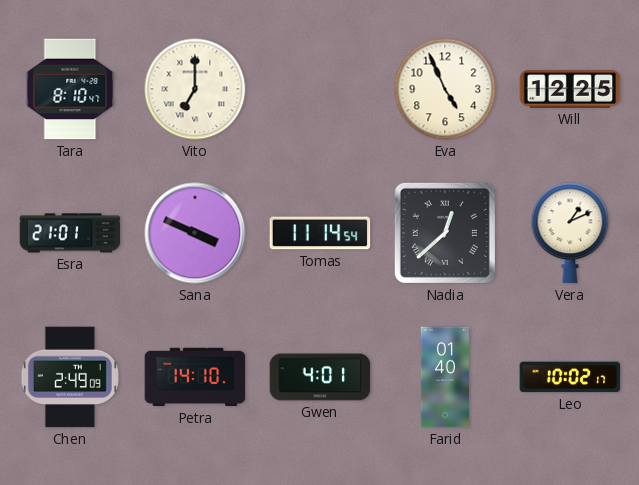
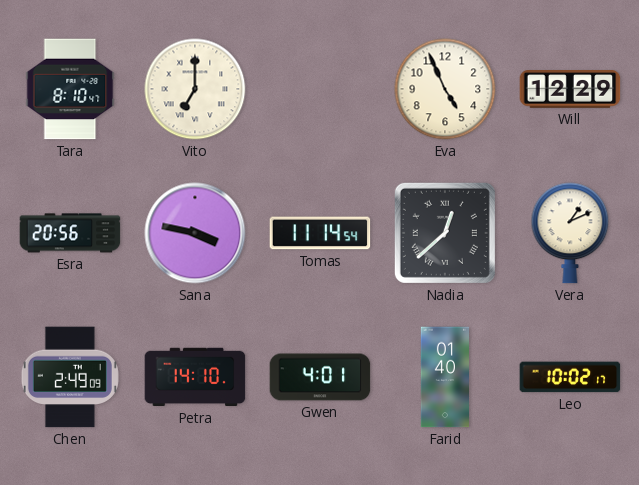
Will: 12:25 -> 12:29 (570, 89)
Esra: 21:01 -> 20:56 (70, 233)
Sana: 3:49 -> 3:47 (195, 233)
